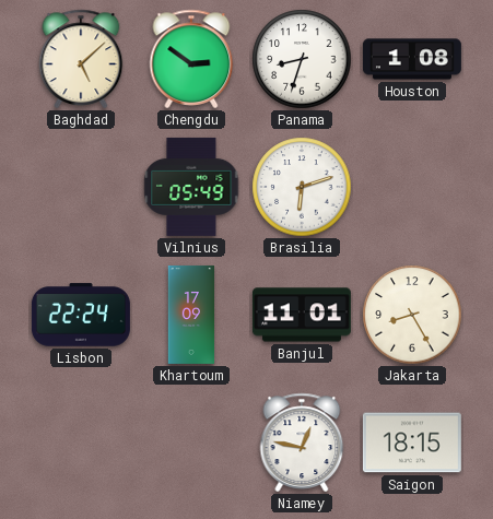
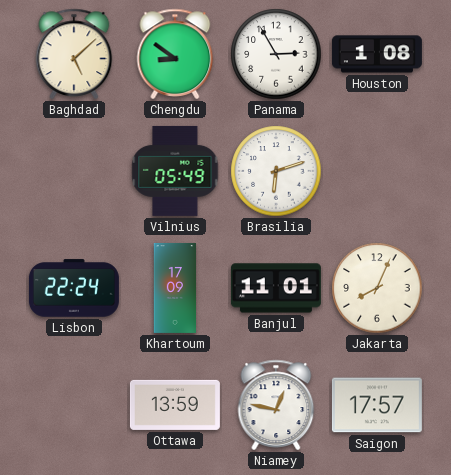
Chengdu: 2:51 -> 8:51 (175, 54)
Panama: 8:33 -> 2:55 (276, 54)
Jakarta: 8:25 -> 8:04 (377, 288)
Ottawa: none -> 13:59 (175, 405)
Saigon: 18:15 -> 17:57 (377, 405)
